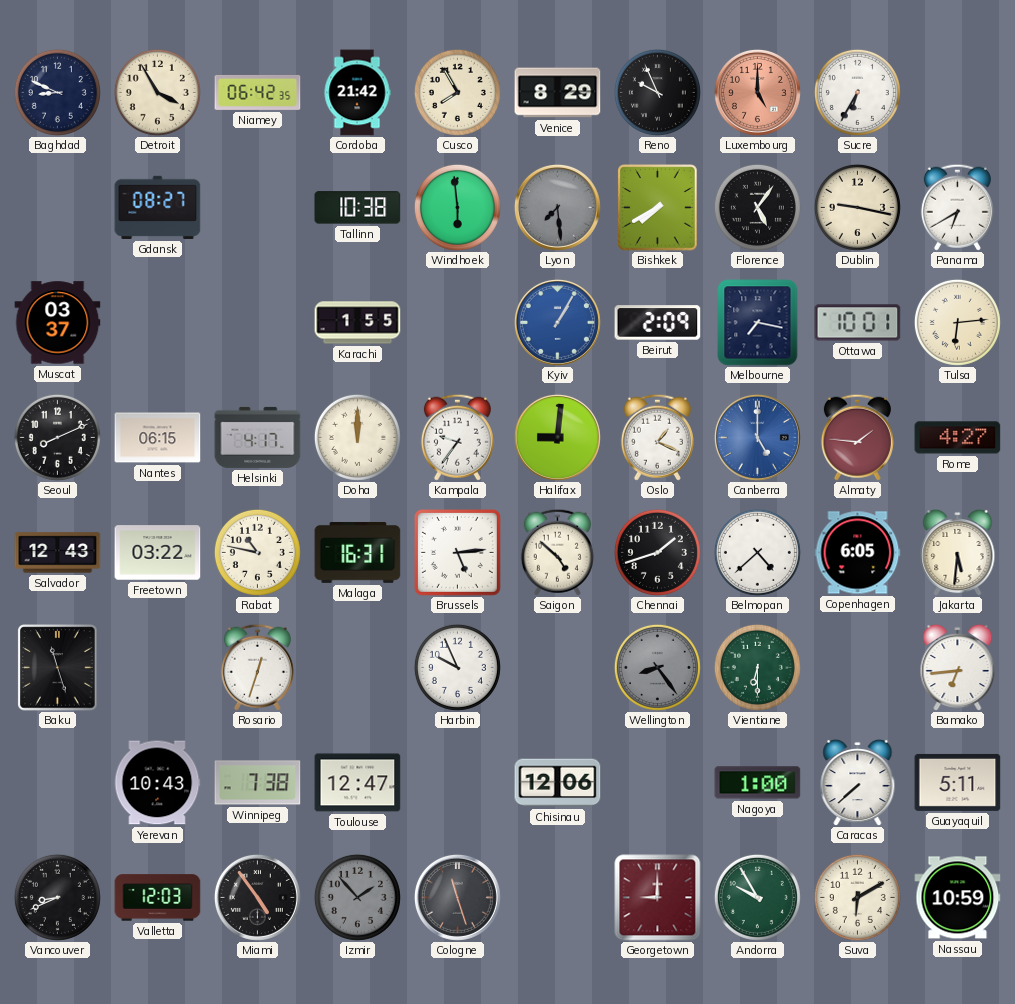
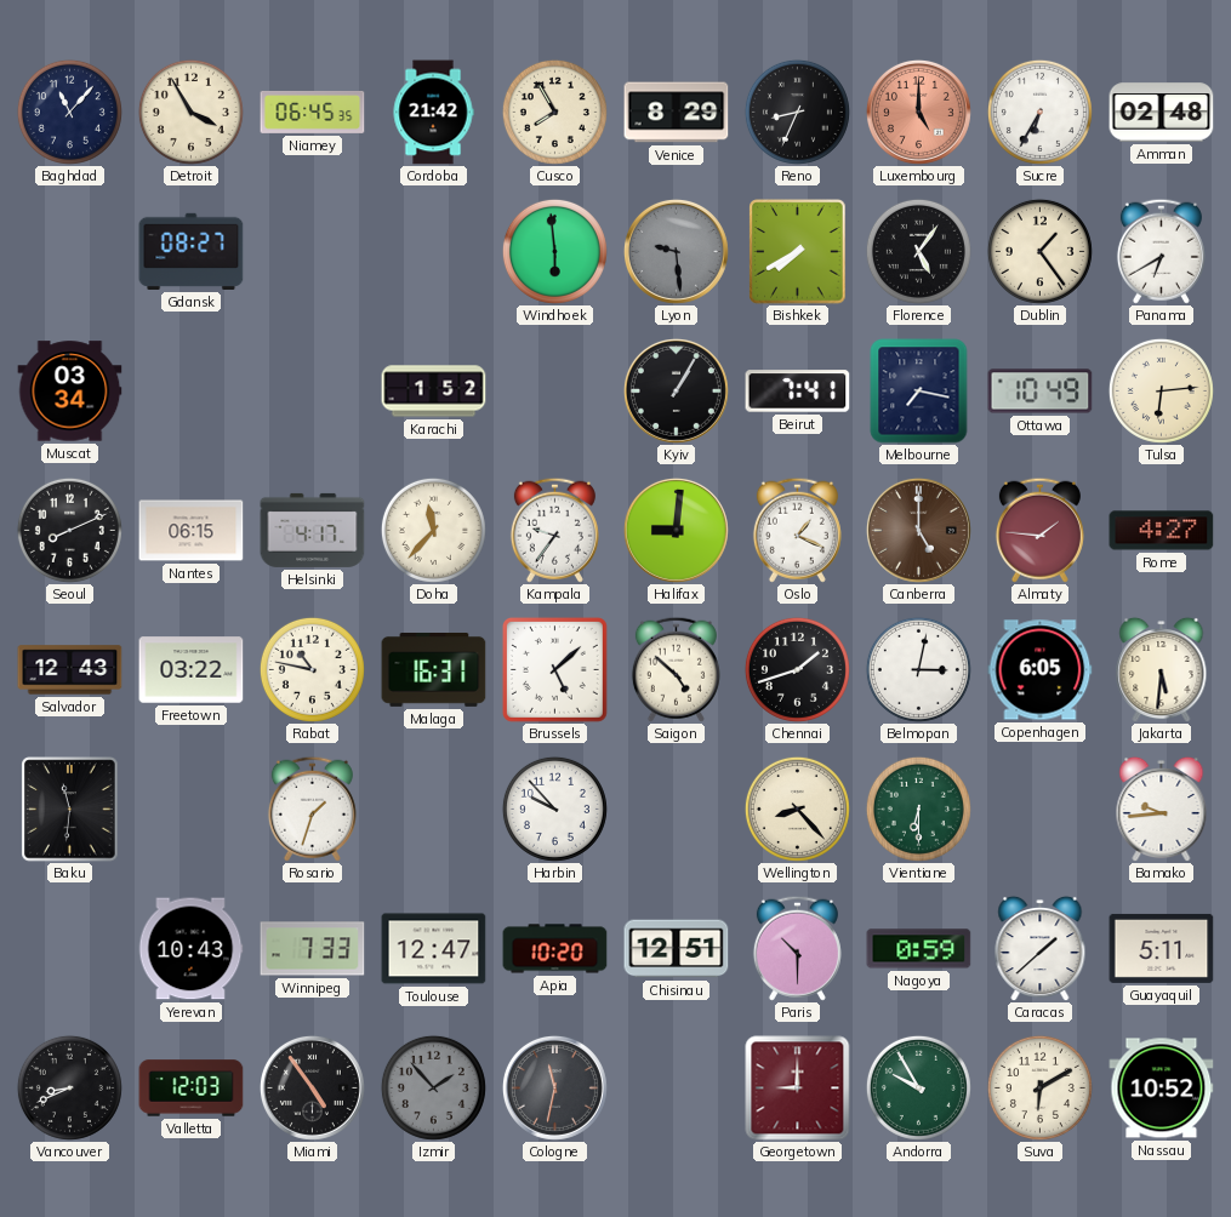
Baghdad: 8:49 -> 11:07 (69, 112)
Niamey: 06:42 -> 06:45 (313, 113)
Reno: 9:56 -> 8:34 (797, 112)
Amman: none -> 02:48 (1162, 113)
Tallinn: 10:38 -> none (358, 208)
Lyon: 7:29 -> 9:29 (676, 251)
Dublin: 9:17 -> 1:24 (1039, 251)
Muscat: 03:37 -> 03:34 (70, 392)
Karachi: 1:55 -> 1:52 (434, 392)
Kyiv dial: blue -> black (676, 390)
Beirut: 2:09 -> 7:41 (798, 392)
Ottawa: 10:01 -> 10:49 (1041, 392)
Doha: 12:00 -> 11:37 (433, 530)
Canberra dial: blue -> brown (918, 530)
Brussels: 5:14 -> 5:08 (554, 669)
Belmopan: 4:38 -> 3:02 (918, 669)
Baku: 11:27 -> 11:31 (70, 810)
Rosario: 12:33 -> 1:33 (312, 809)
Harbin: 9:56 -> 9:53 (554, 809)
Wellington: 8:24 -> 8:23 (797, 809)
Wellington dial: grey -> cream (797, 809)
Bamako: 6:44 -> 9:44 (1162, 809)
Winnipeg: 7:38 -> 7:33 (313, 949)
Apia: none -> 10:20 (555, 949)
Chisinau: 12:06 -> 12:51 (677, 949)
Paris: none -> 10:30 (797, 948)
Nagoya: 1:00 -> 0:59 (919, 949)
Caracas: 7:38 -> 1:38 (1041, 948)
Cologne: 11:27 -> 11:32 (554, 1087)
Nassau: 10:59 -> 10:52 (1162, 1089)
